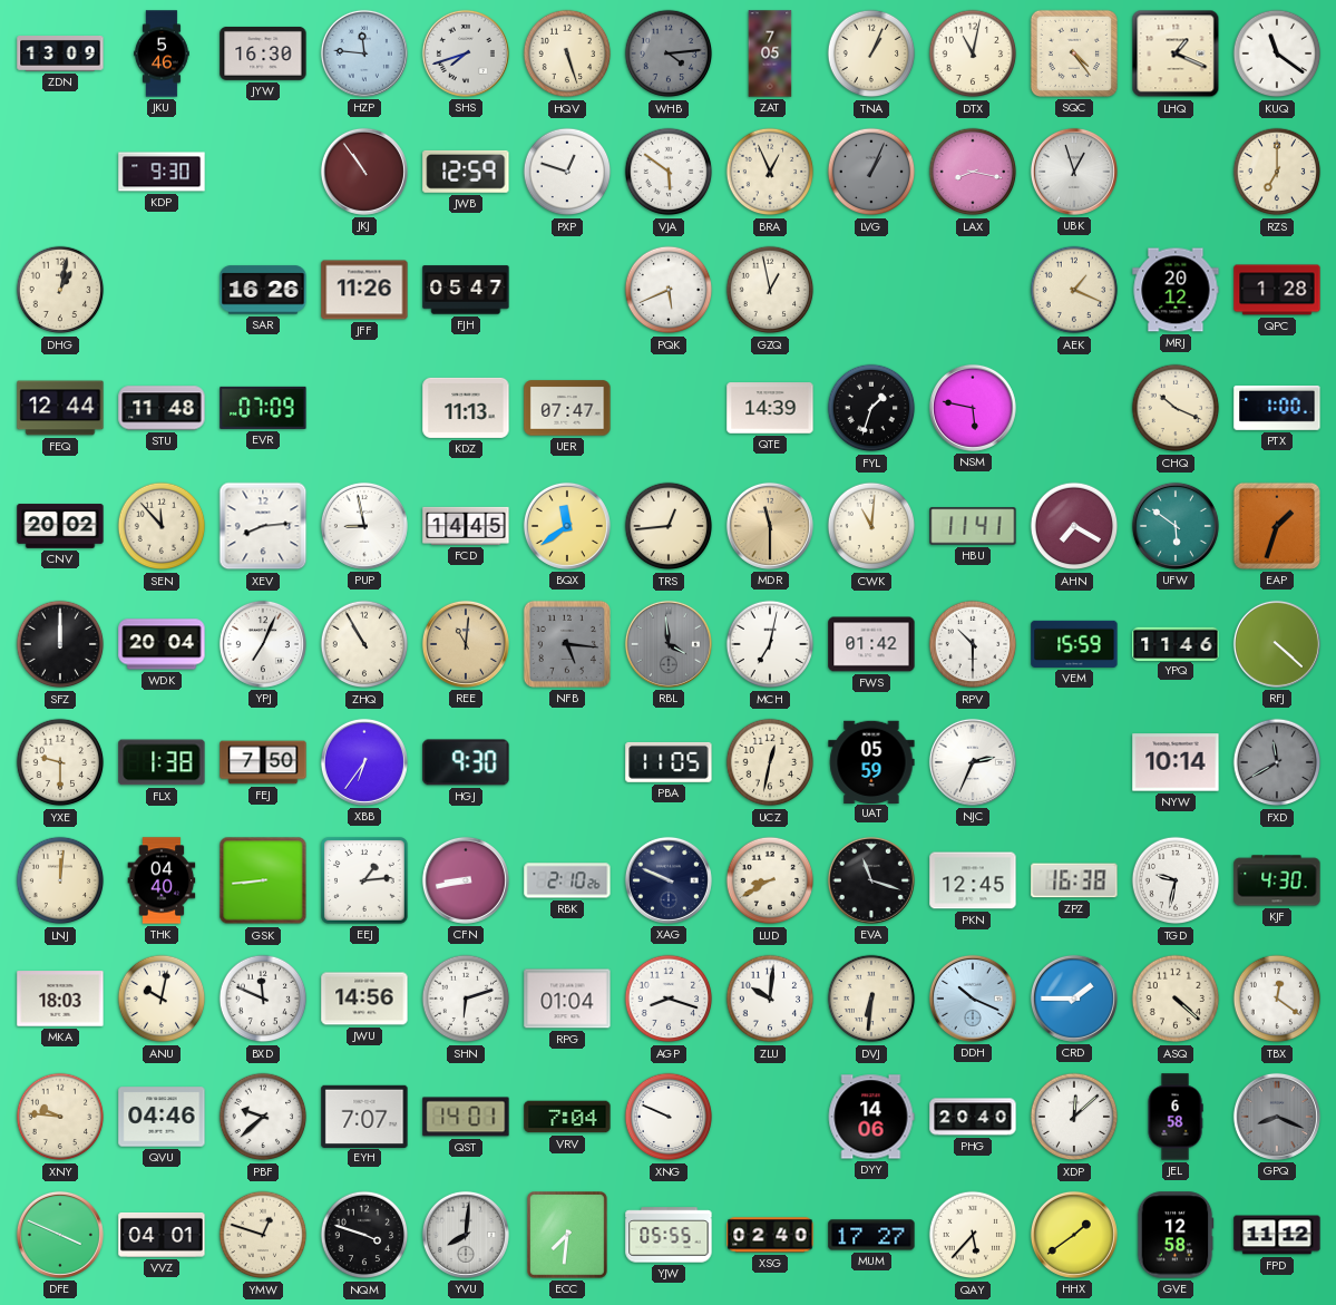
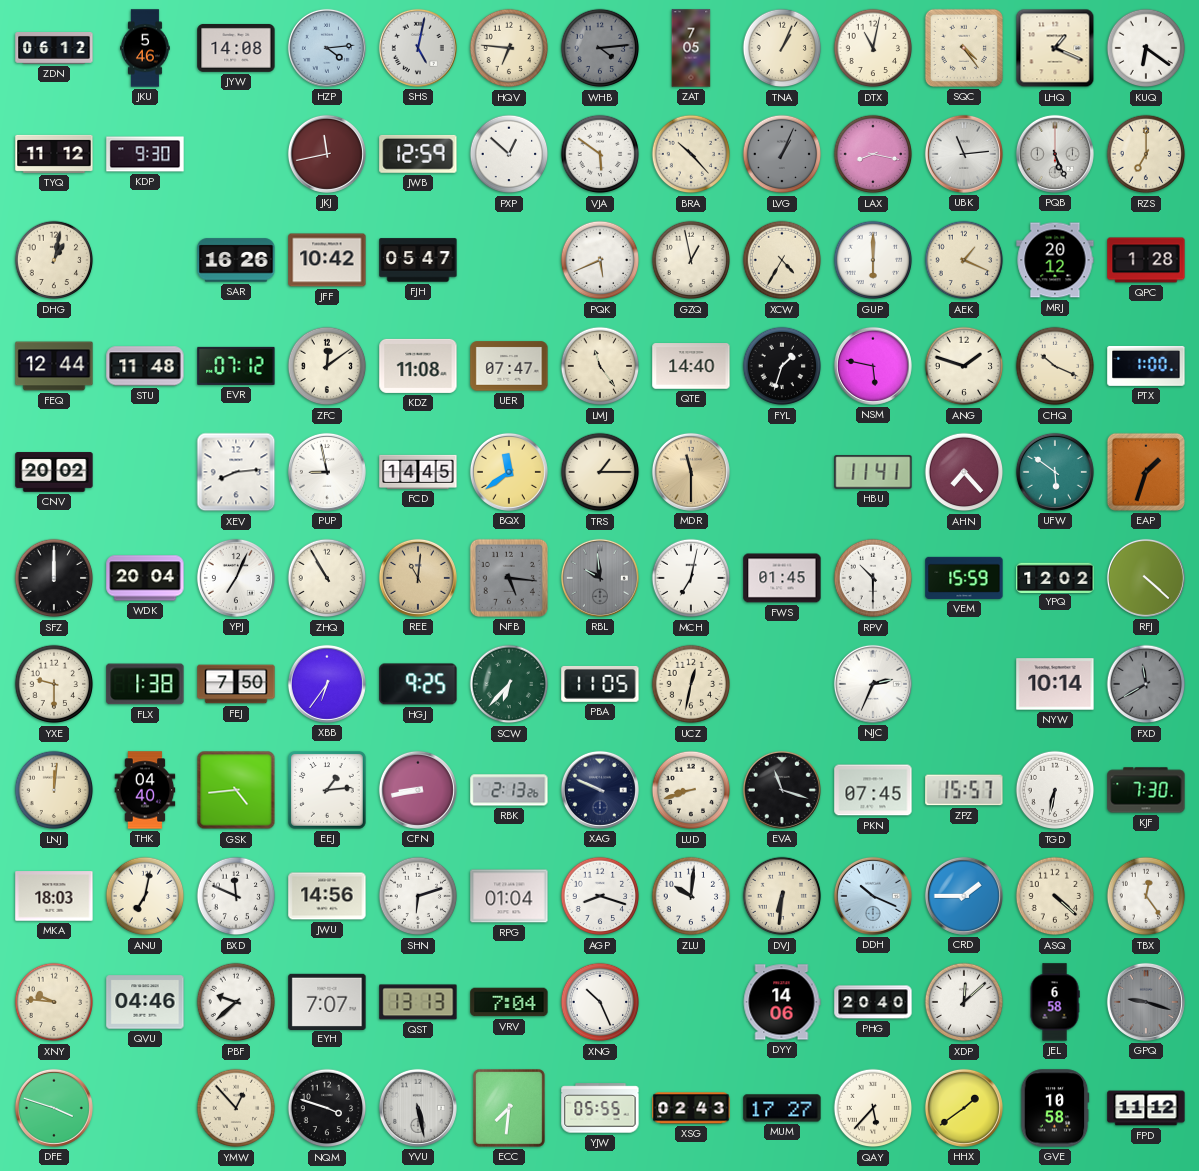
ZDN: 13:09 -> 06:12 (54, 49)
JYW: 16:30 -> 14:08 (236, 48)
HZP: 11:46 -> 4:14 (327, 48)
SHS: 7:42 -> 5:02 (418, 48)
HQV: 5:27 -> 6:46 (509, 48)
KUQ: 11:21 -> 6:21 (1146, 48)
TYQ: none -> 11:12 (54, 154)
JKJ: 10:54 -> 11:43 (327, 154)
PXP: 12:48 -> 12:52 (509, 154)
BRA: 12:56 -> 10:23 (691, 154)
UBK: 12:57 -> 11:14 (964, 154)
PQB: none -> 5:26 (1055, 154)
JFF: 11:26 -> 10:42 (327, 260)
XCW: none -> 4:35 (782, 260)
GUP: none -> 6:00 (873, 260)
EVR: 07:09 -> 07:12 (236, 366)
ZFC: none -> 12:09 (327, 366)
KDZ: 11:13 -> 11:08 (418, 366)
LMJ: none -> 11:24 (600, 366)
QTE: 14:39 -> 14:40 (691, 366)
ANG: none -> 1:48 (964, 366)
SEN: 11:53 -> none (162, 526)
TRS: 12:44 -> 1:15 (600, 472)
CWK: 11:01 -> none (871, 526)
AHN: 7:20 -> 7:23 (964, 472)
RBL: 3:59 -> 9:59 (600, 578)
FWS: 01:42 -> 01:45 (782, 578)
YPQ: 11:46 -> 12:02 (1055, 577)
HGJ: 9:30 -> 9:25 (418, 684)
SCW: none -> 6:37 (509, 684)
UAT: 05:59 -> none (871, 761)
GSK: 8:44 -> 4:44 (236, 790)
RBK: 2:10 -> 2:13 (509, 790)
LUD: 8:40 -> 8:42 (691, 790)
PKN: 12:45 -> 07:45 (873, 790)
ZPZ: 16:38 -> 15:57 (964, 790)
TGD: 9:32 -> 6:32 (1055, 790)
KJF: 4:30 -> 7:30 (1146, 790)
ANU: 10:02 -> 7:02 (145, 896)
TBX: 12:21 -> 12:24 (1146, 896)
QST: 14:01 -> 13:13 (418, 1002)
XNG: 9:49 -> 10:26 (600, 1002)
GPQ: 8:19 -> 9:18 (1146, 1002)
DFE: 3:49 -> 3:48 (54, 1108)
VVZ: 04:01 -> none (162, 1235)
YMW: 12:48 -> 12:53 (236, 1108)
YVU: 8:01 -> 5:28 (418, 1108)
XSG: 02:40 -> 02:43 (691, 1108)
GVE: 12:58 -> 10:58 (1055, 1108)
